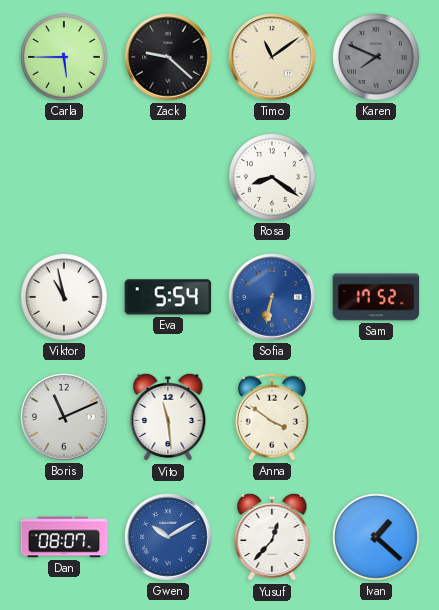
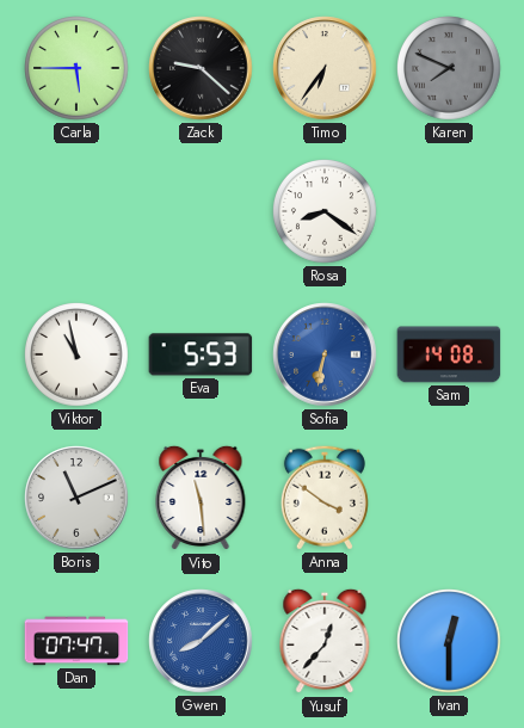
Timo: 11:09 -> 6:36 (325, 68)
Eva: 5:54 -> 5:53 (201, 354)
Sam: 17:52 -> 14:08 (449, 354)
Dan: 08:07 -> 07:47 (76, 641)
Gwen: 10:10 -> 8:08 (201, 641)
Ivan: 1:22 -> 12:30 (450, 642)
